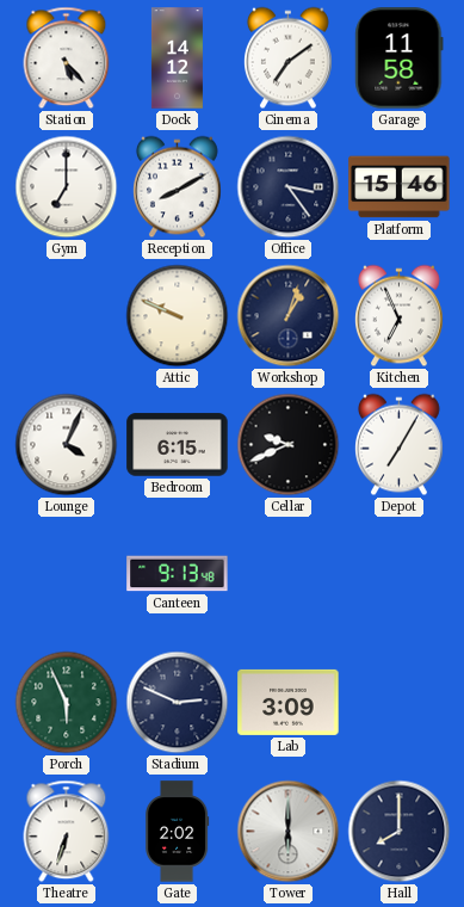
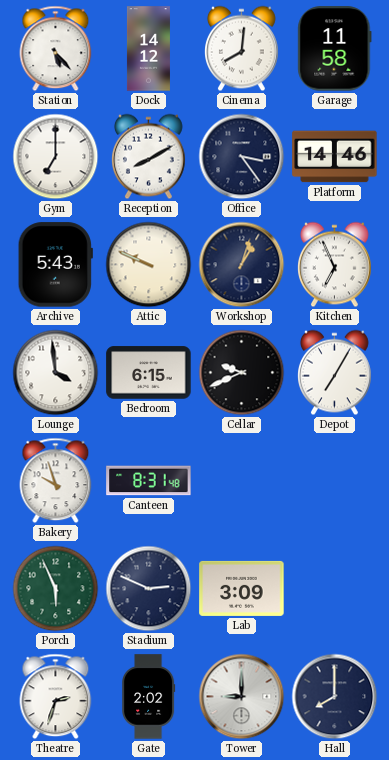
Cinema: 7:09 -> 8:01 (242, 49)
Platform: 15:46 -> 14:46 (335, 157)
Archive: none -> 5:43 (55, 265)
Lounge: 4:04 -> 3:59 (56, 373)
Bakery: none -> 9:57 (56, 481)
Canteen: 9:13 -> 8:31 (149, 481)
Theatre: 6:33 -> 2:33 (56, 697)
Tower: 6:00 -> 9:00 (242, 697)
